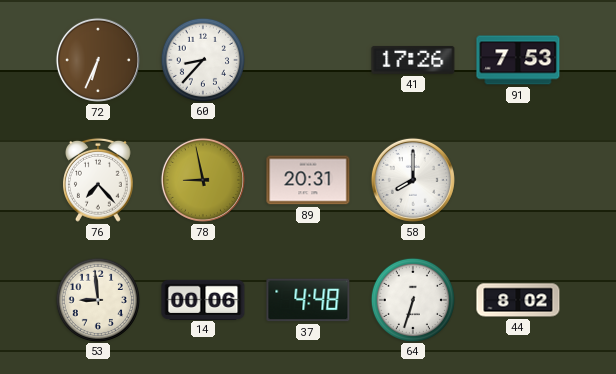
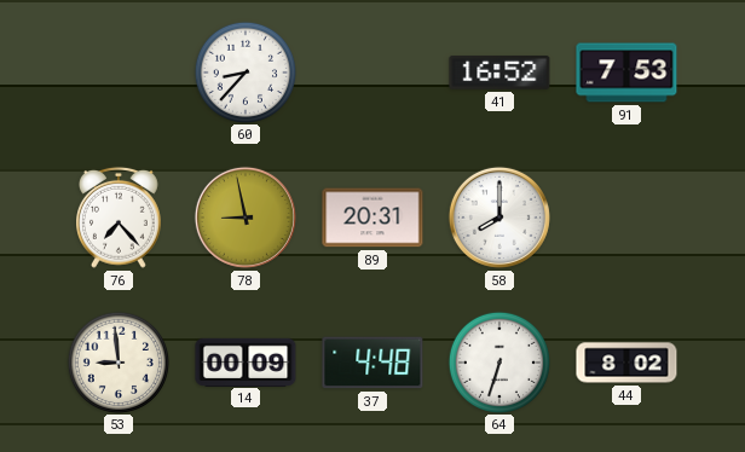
72: 6:34 -> none (98, 60)
41: 17:26 -> 16:52 (499, 73)
14: 00:06 -> 00:09 (246, 361)
